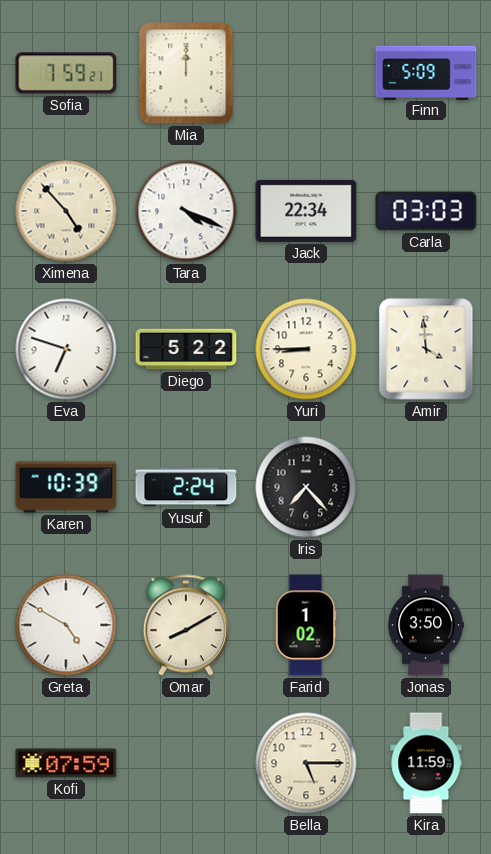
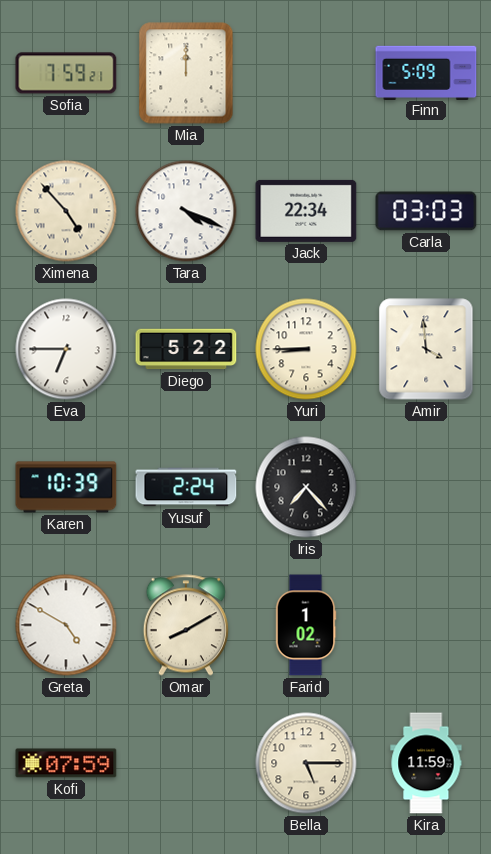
Eva: 6:48 -> 6:45 (66, 349)
Jonas: 3:50 -> none (426, 625)
